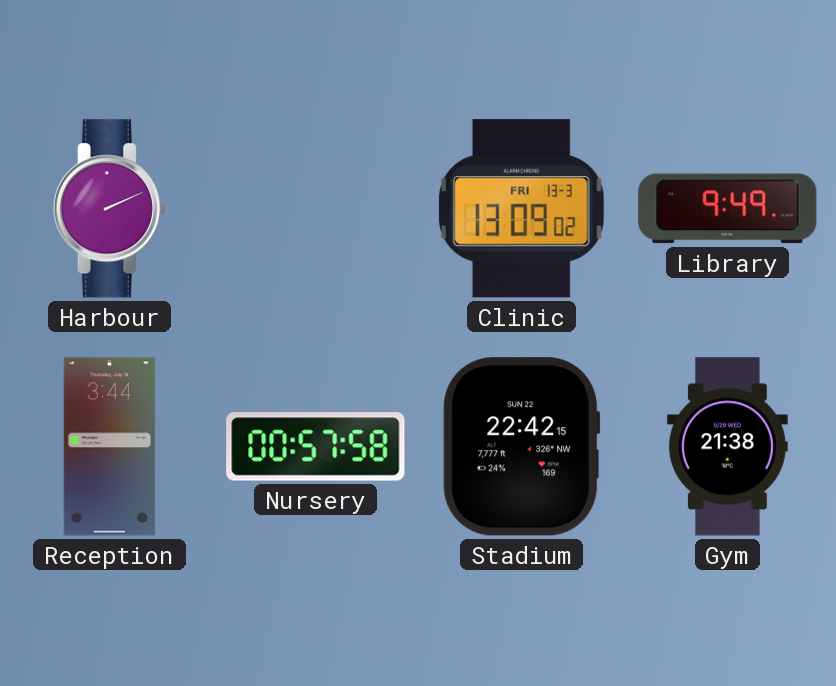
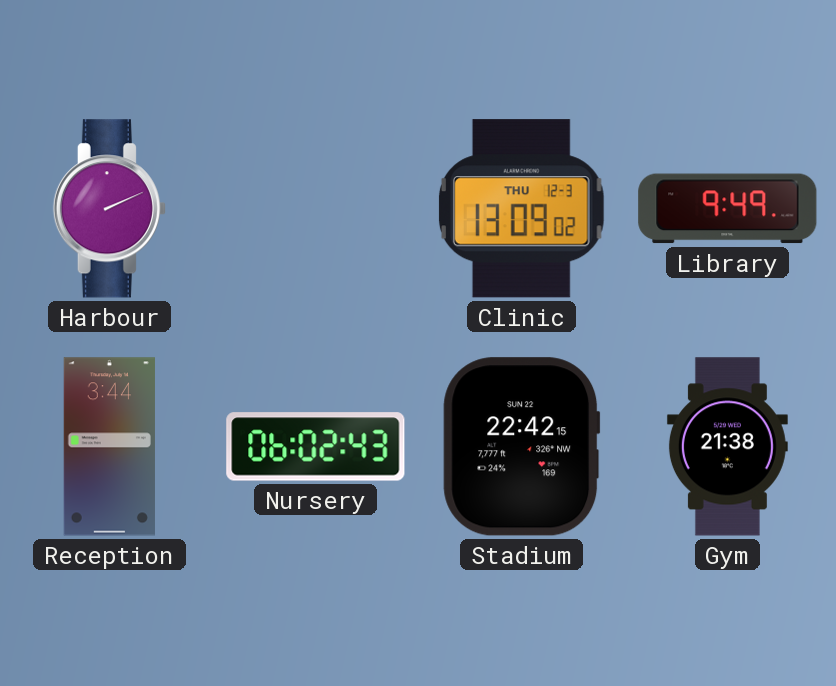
Clinic date: FRI 13-3 -> THU 12-3 (521, 209)
Nursery: 00:57 -> 06:02 (316, 447)
